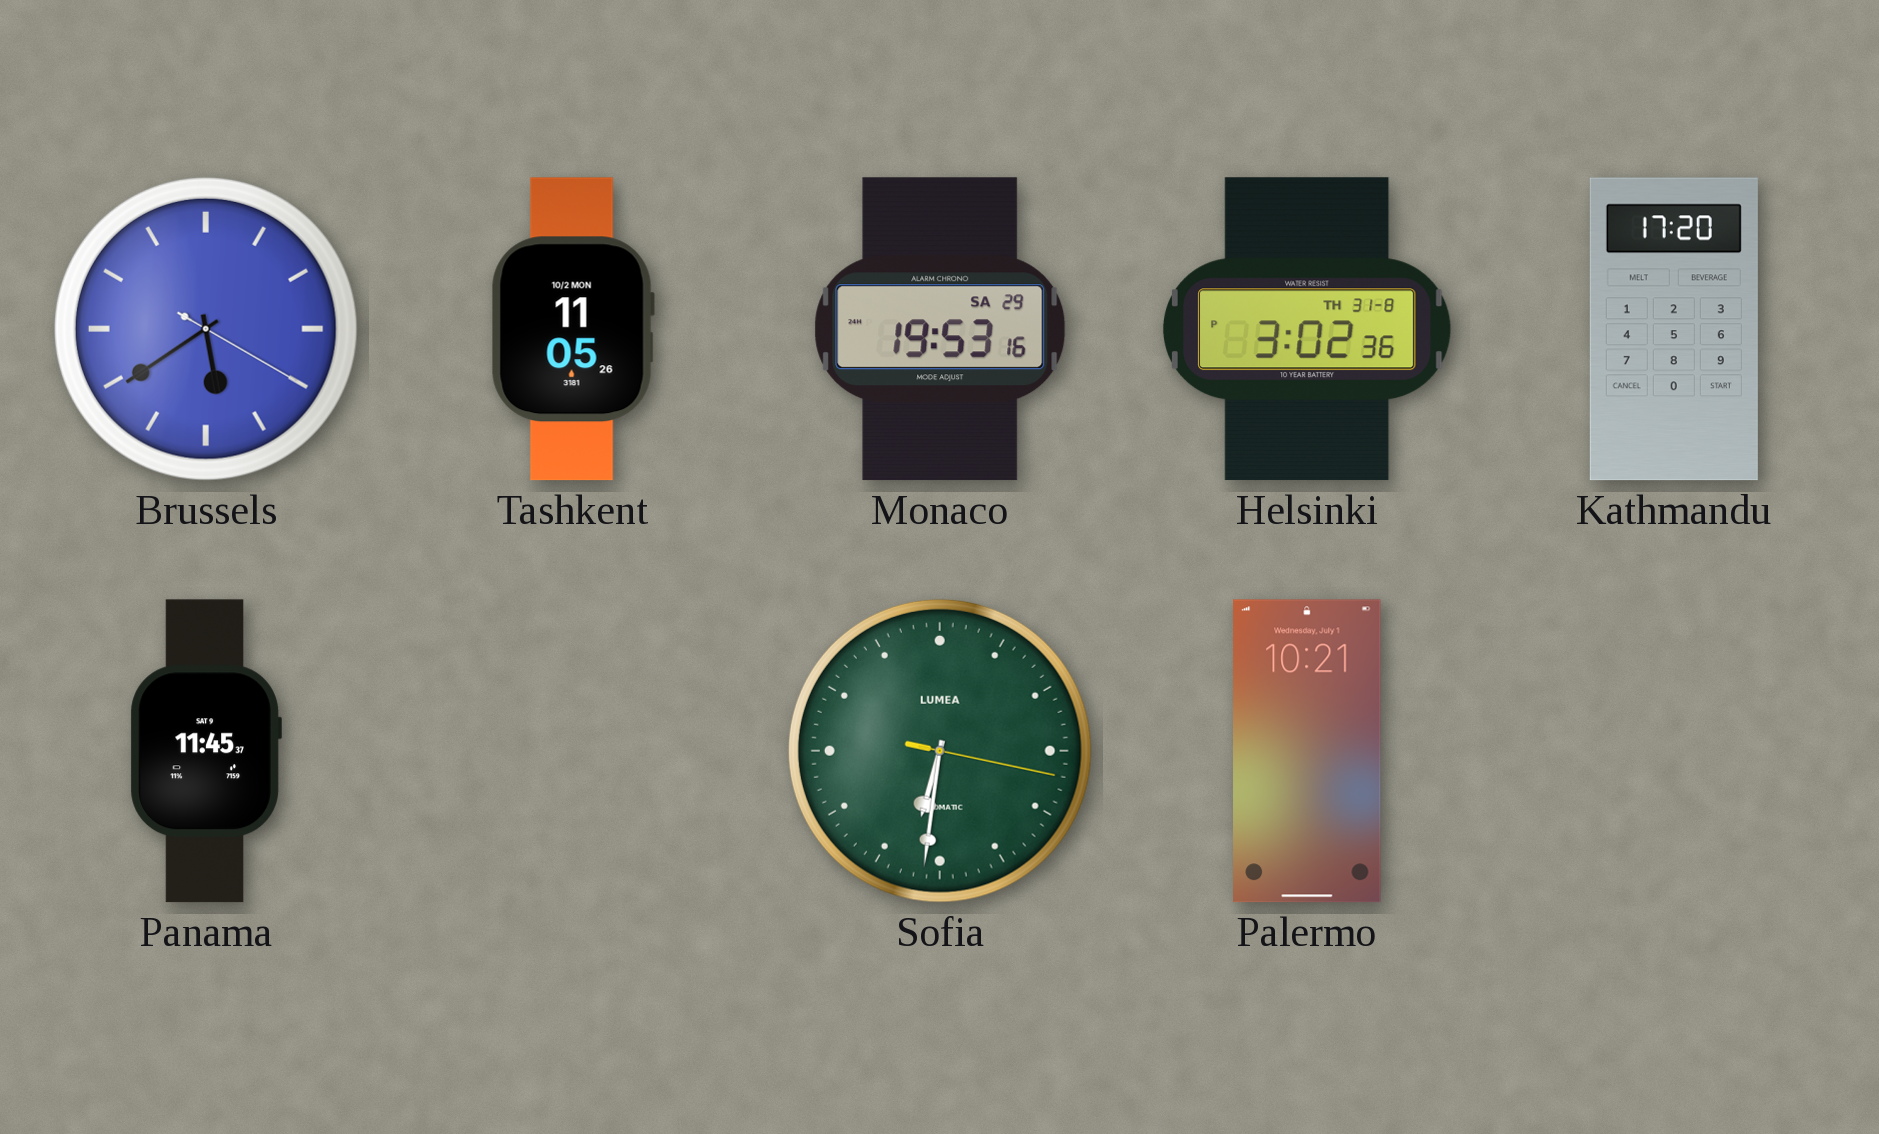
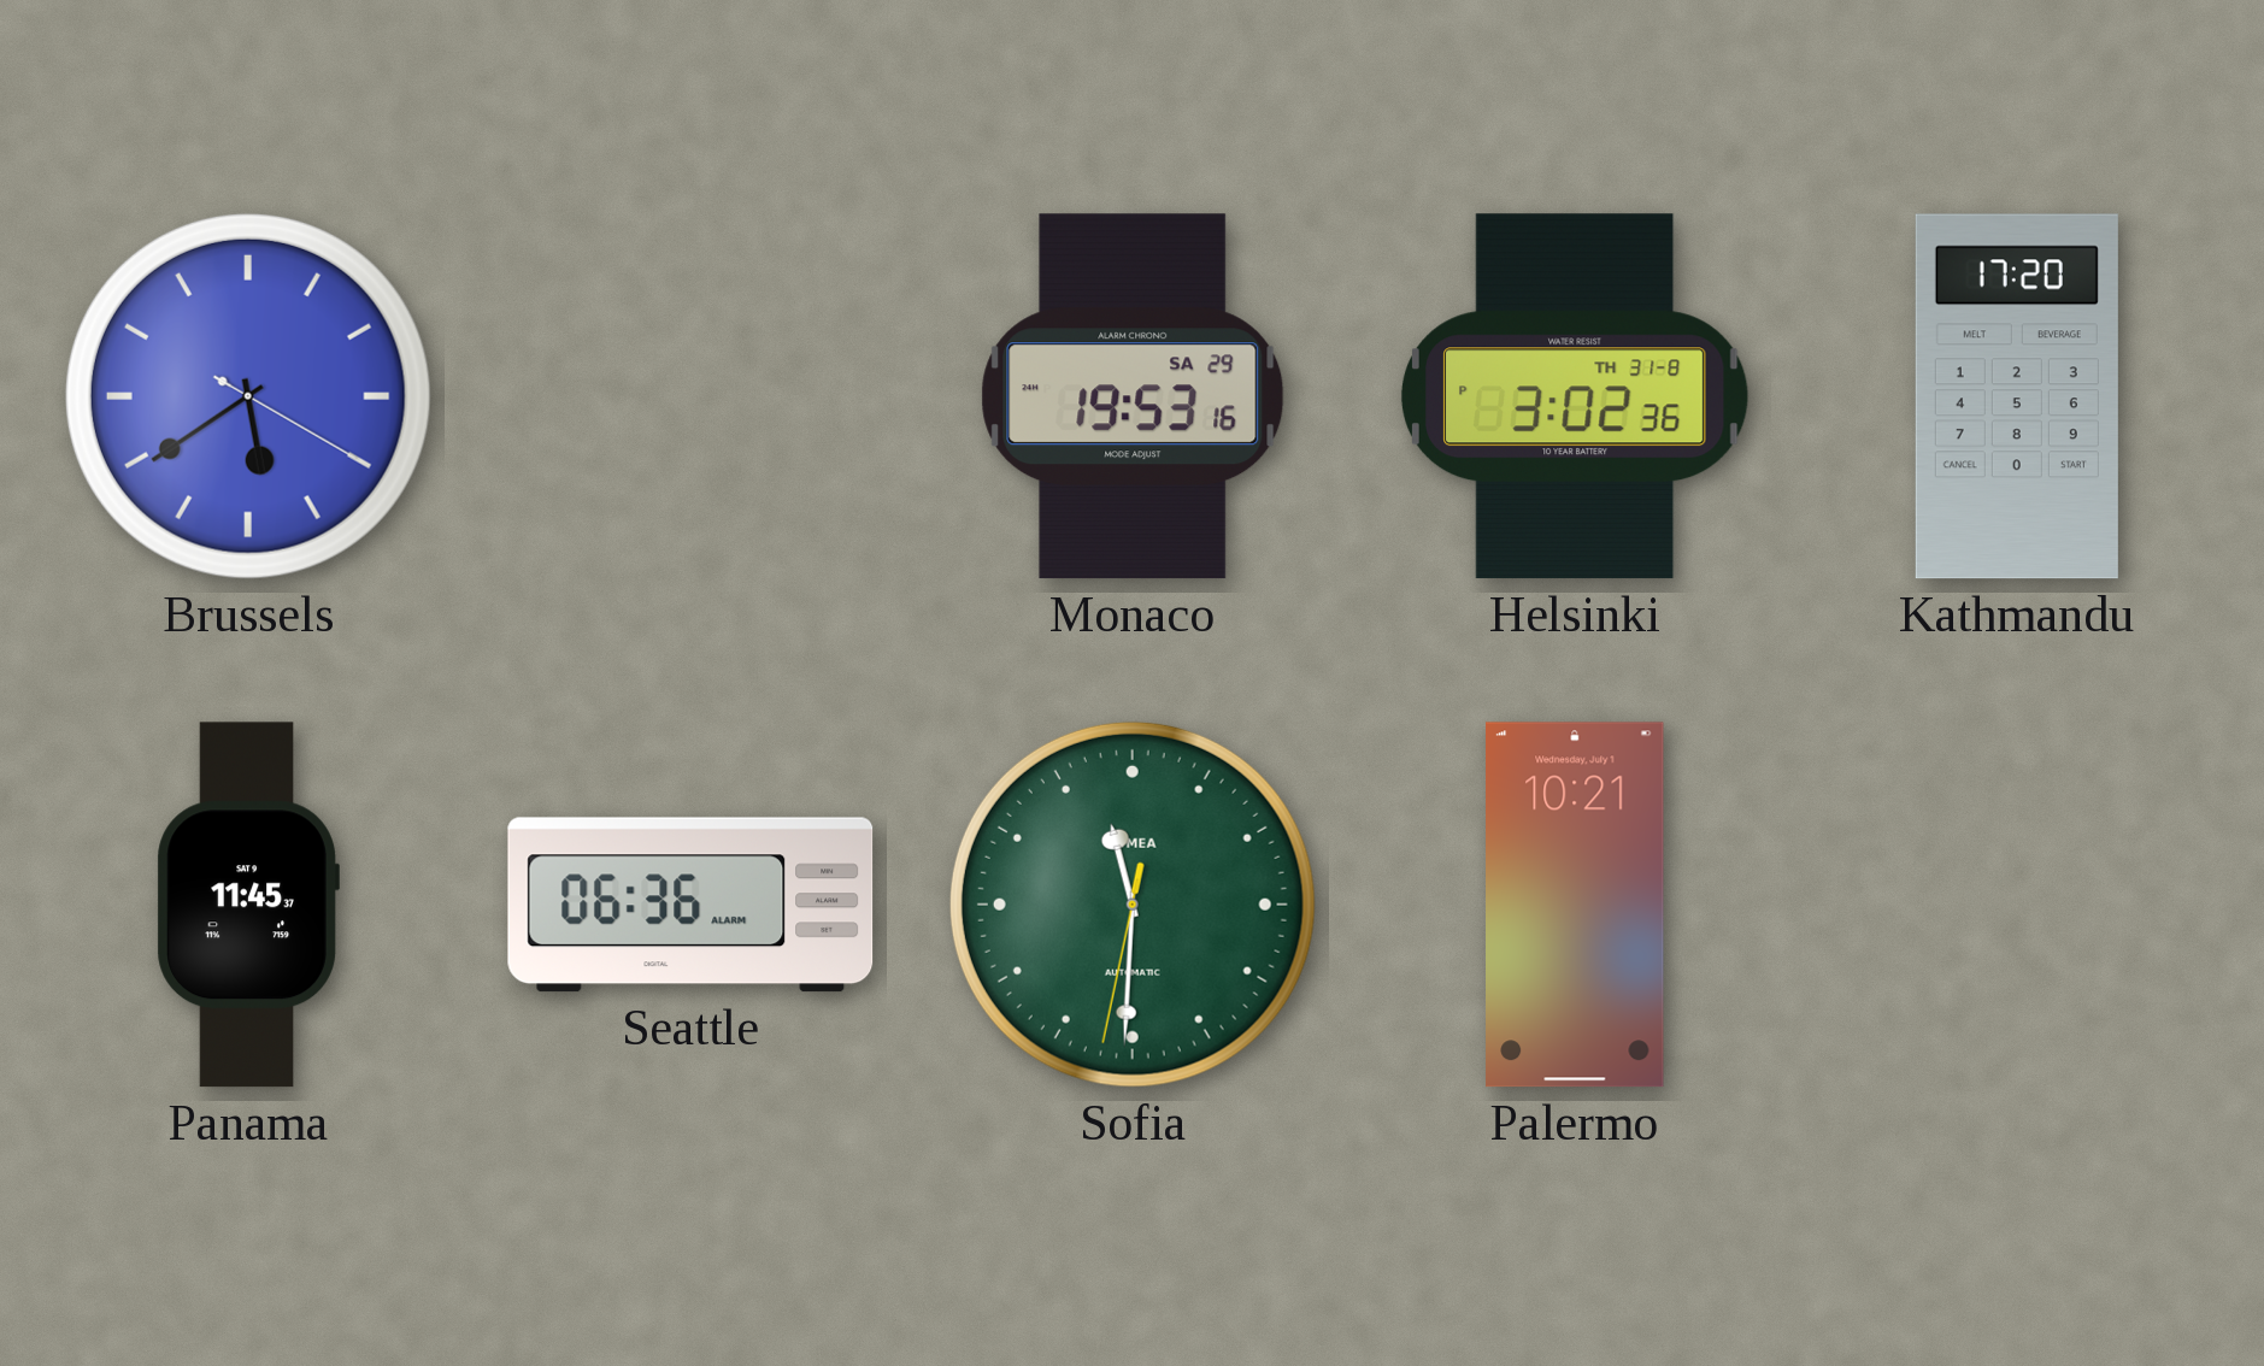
Tashkent: 11:05 -> none (573, 329)
Seattle: none -> 06:36 (690, 905)
Sofia: 6:31 -> 11:30 (1133, 905)
